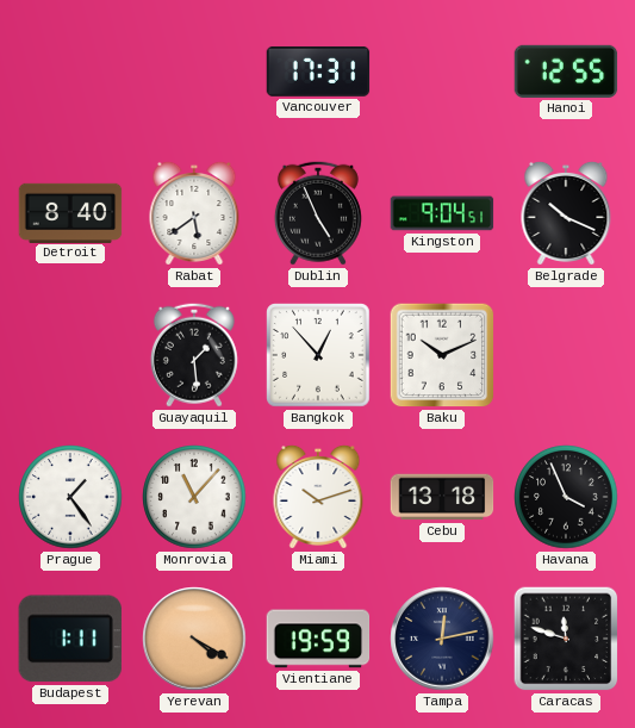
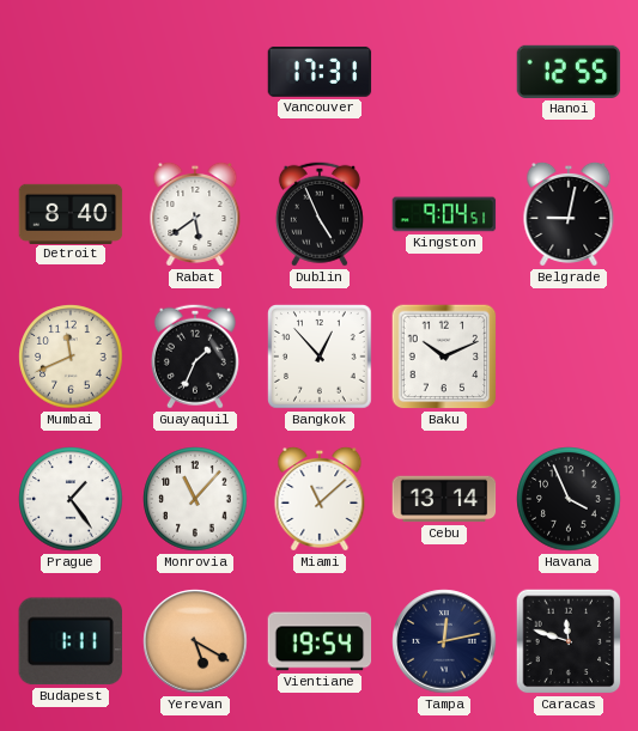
Belgrade: 10:19 -> 9:02 (569, 214)
Mumbai: none -> 11:41 (71, 357)
Guayaquil: 1:29 -> 1:34 (195, 357)
Miami: 10:12 -> 11:08 (320, 499)
Cebu: 13:18 -> 13:14 (444, 499)
Yerevan: 4:20 -> 5:20 (195, 641)
Vientiane: 19:59 -> 19:54 (320, 641)
